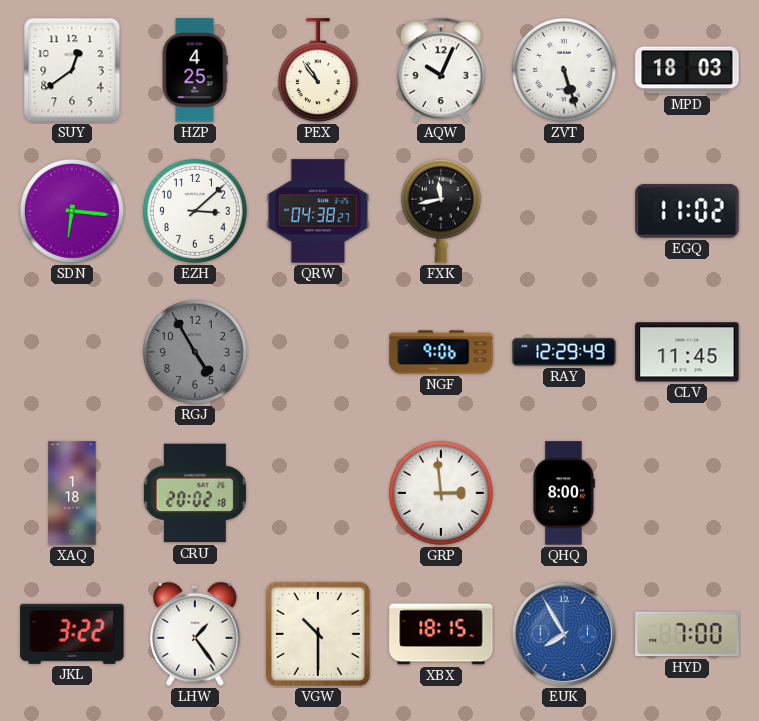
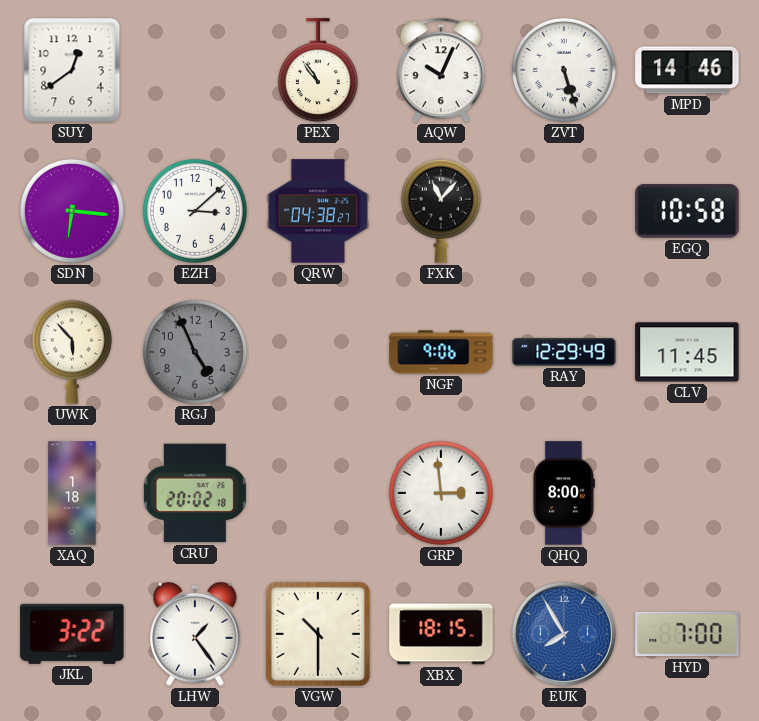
HZP: 4:25 -> none (195, 70)
MPD: 18:03 -> 14:46 (687, 70)
FXK: 11:43 -> 11:07 (441, 211)
EGQ: 11:02 -> 10:58 (687, 211)
UWK: none -> 5:53 (72, 352)
RGJ: 4:55 -> 4:56 (195, 352)
